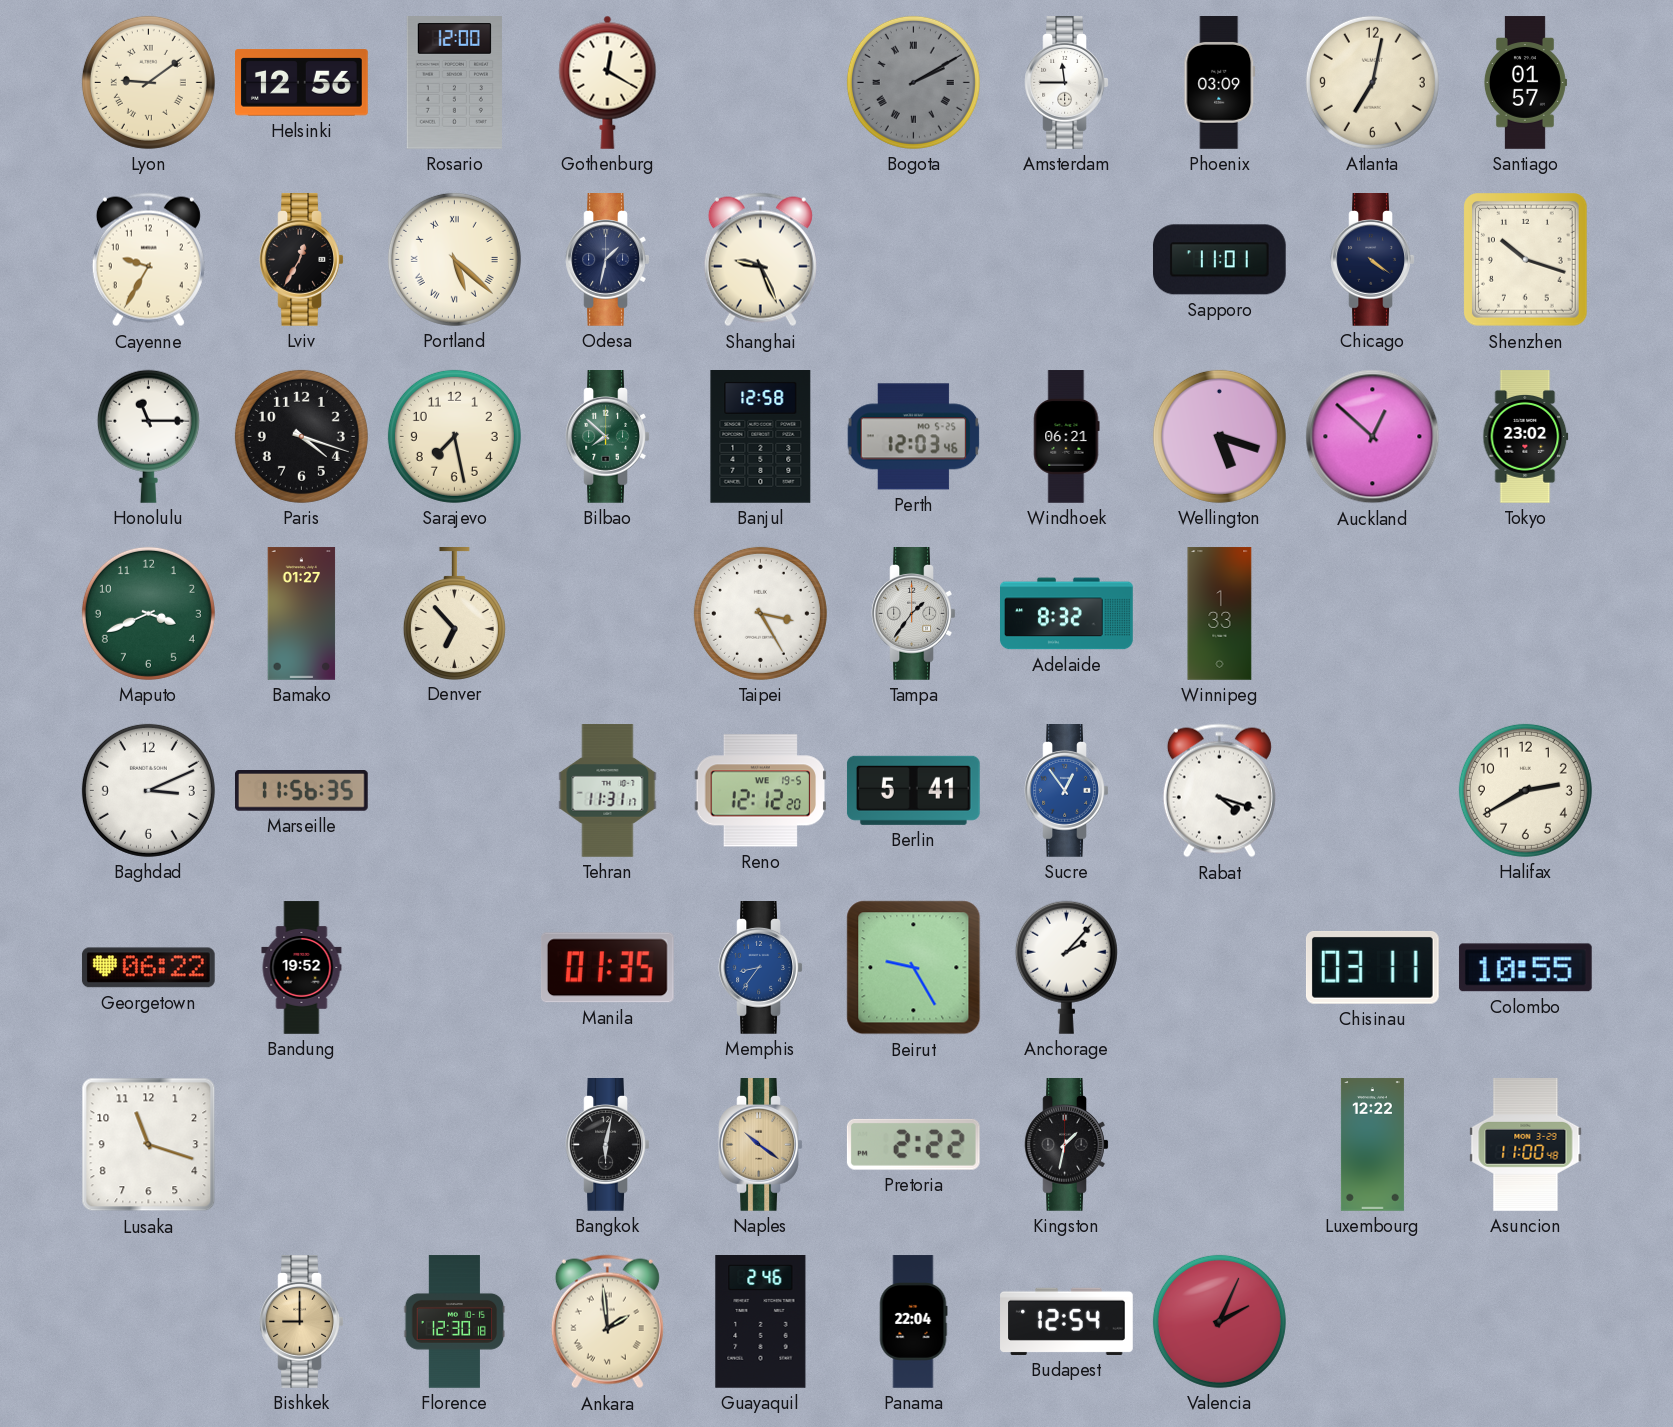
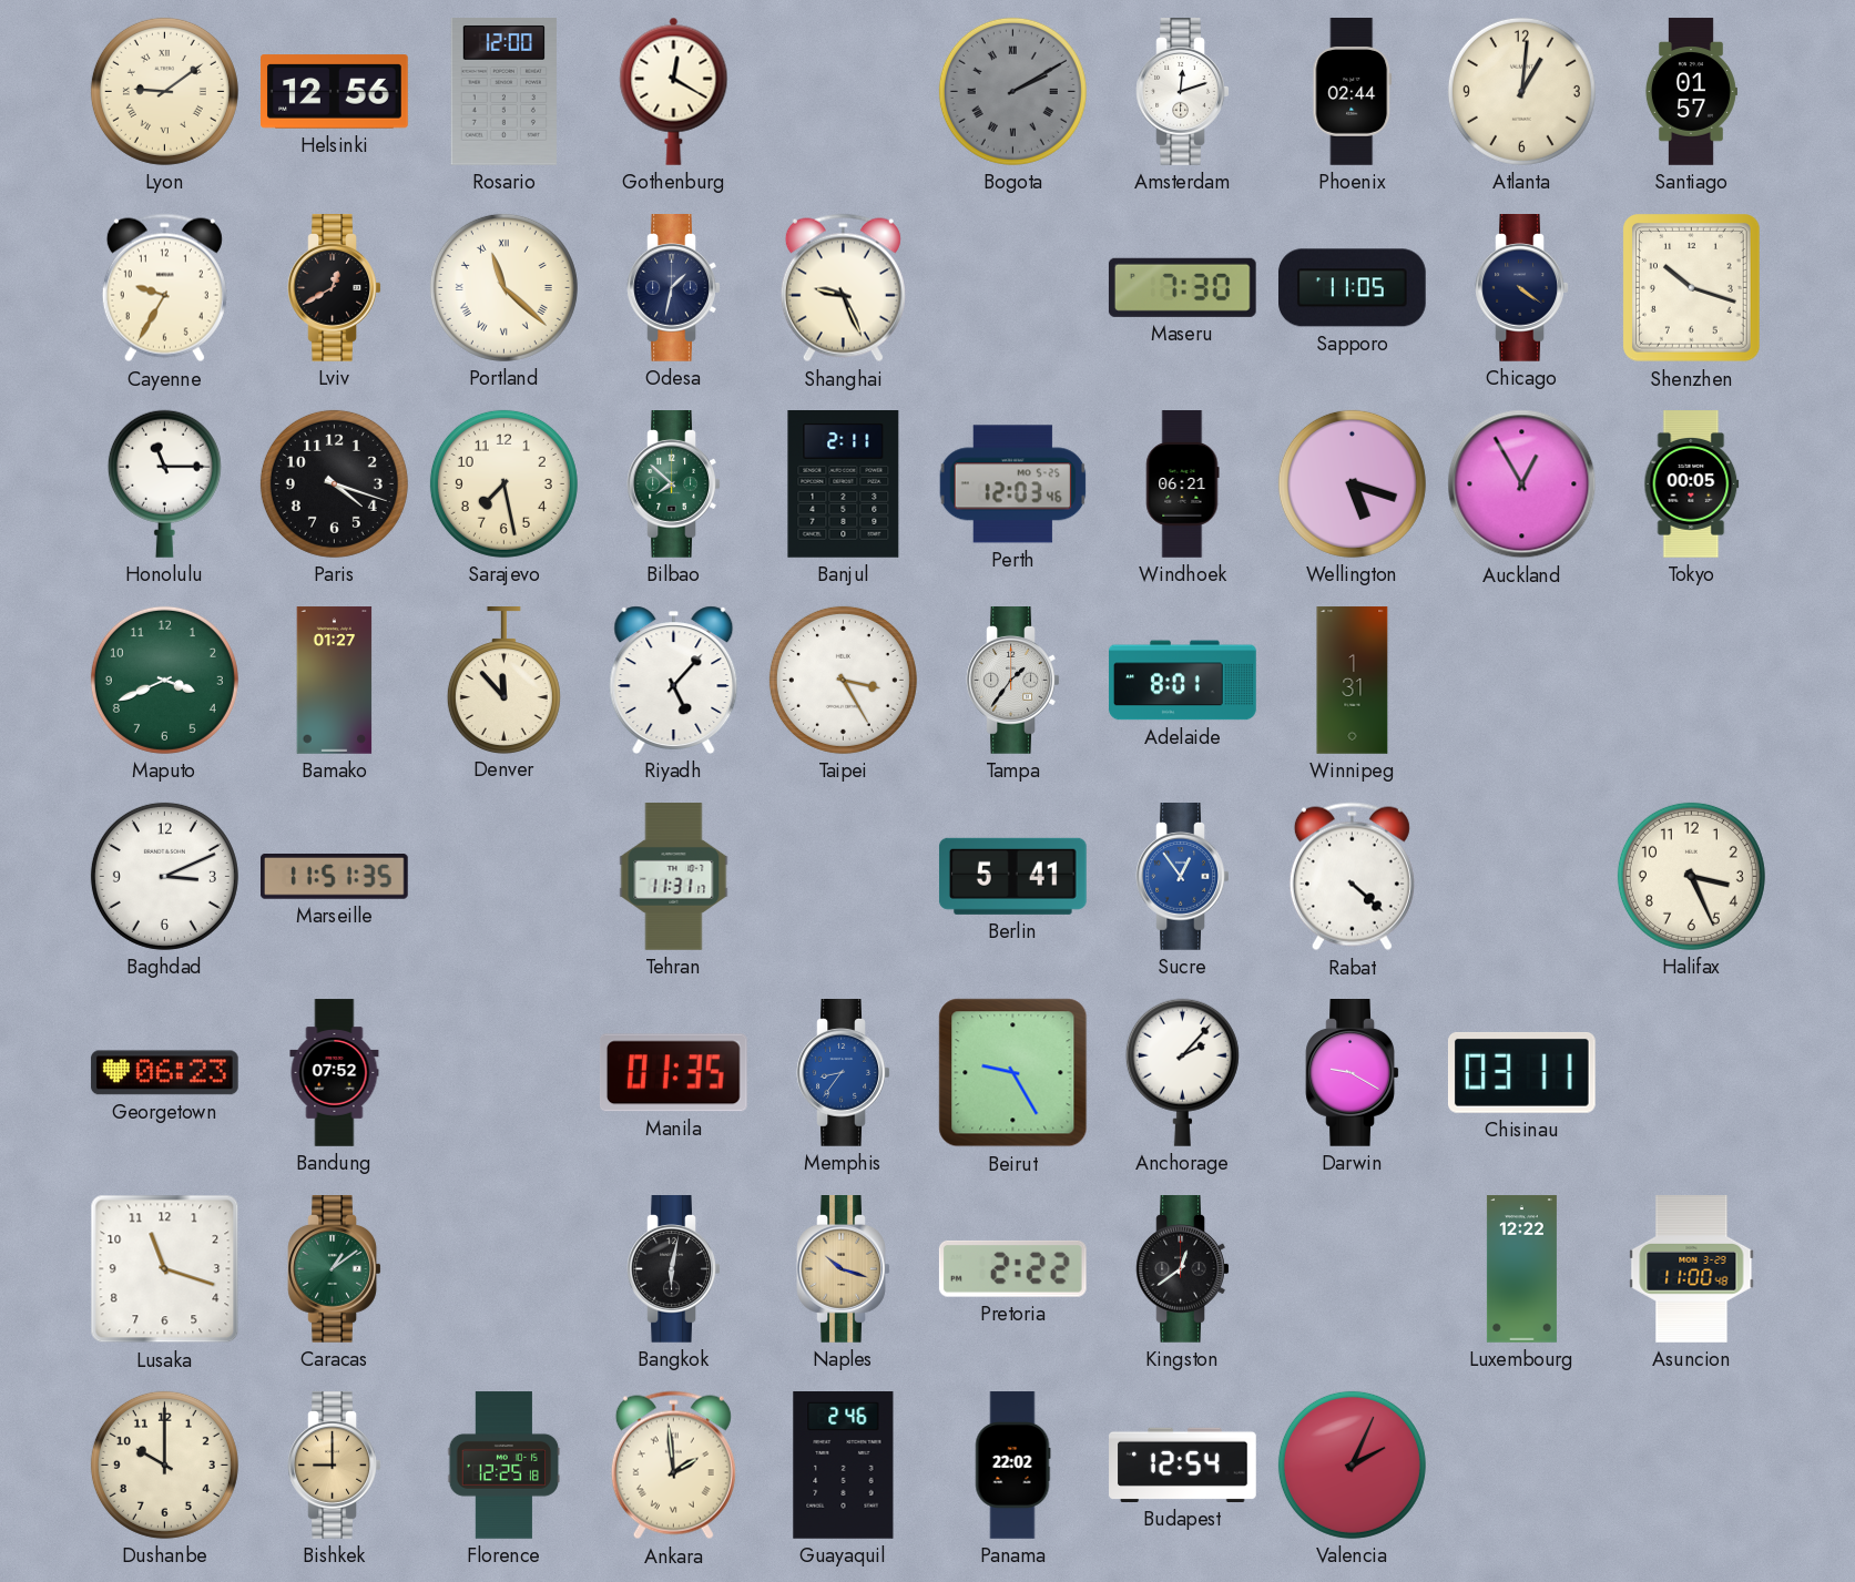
Amsterdam: 11:45 -> 12:12 (1183, 92)
Phoenix: 03:09 -> 02:44 (1353, 92)
Atlanta: 7:02 -> 1:01 (1521, 91)
Lviv: 12:35 -> 12:40 (335, 288)
Portland: 5:22 -> 11:22 (503, 287)
Maseru: none -> 7:30 (1182, 287)
Sapporo: 11:01 -> 11:05 (1352, 288)
Banjul: 12:58 -> 2:11 (844, 484)
Auckland: 12:52 -> 12:55 (1522, 484)
Tokyo: 23:02 -> 00:05 (1692, 484)
Denver: 6:53 -> 11:53 (503, 681)
Riyadh: none -> 5:07 (674, 680)
Adelaide: 8:32 -> 8:01 (1183, 681)
Winnipeg: 1:33 -> 1:31 (1353, 681)
Marseille: 11:56 -> 11:51 (335, 877)
Reno: 12:12 -> none (761, 791)
Rabat: 4:18 -> 4:22 (1352, 877)
Halifax: 2:40 -> 3:26 (1691, 876)
Georgetown: 06:22 -> 06:23 (164, 1073)
Bandung: 19:52 -> 07:52 (335, 1073)
Darwin: none -> 9:20 (1353, 1073)
Colombo: 10:55 -> none (1525, 968)
Caracas: none -> 1:09 (335, 1269)
Naples: 10:21 -> 10:18 (844, 1269)
Kingston: 1:32 -> 12:39 (1183, 1269)
Dushanbe: none -> 10:00 (164, 1464)
Florence: 12:30 -> 12:25 (504, 1466)
Panama: 22:04 -> 22:02 (1012, 1466)
